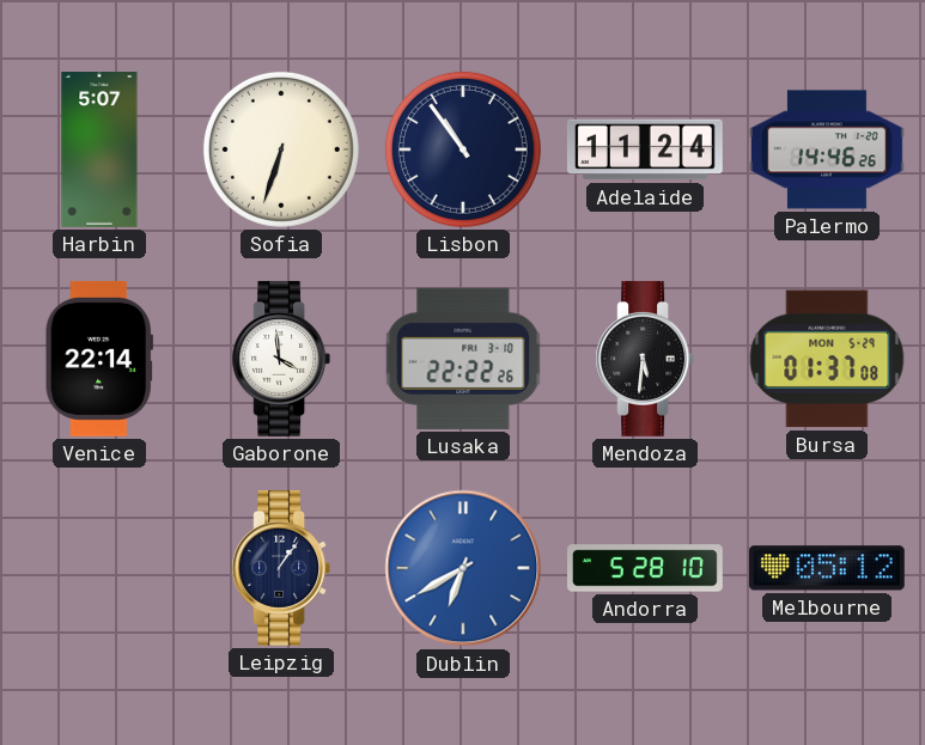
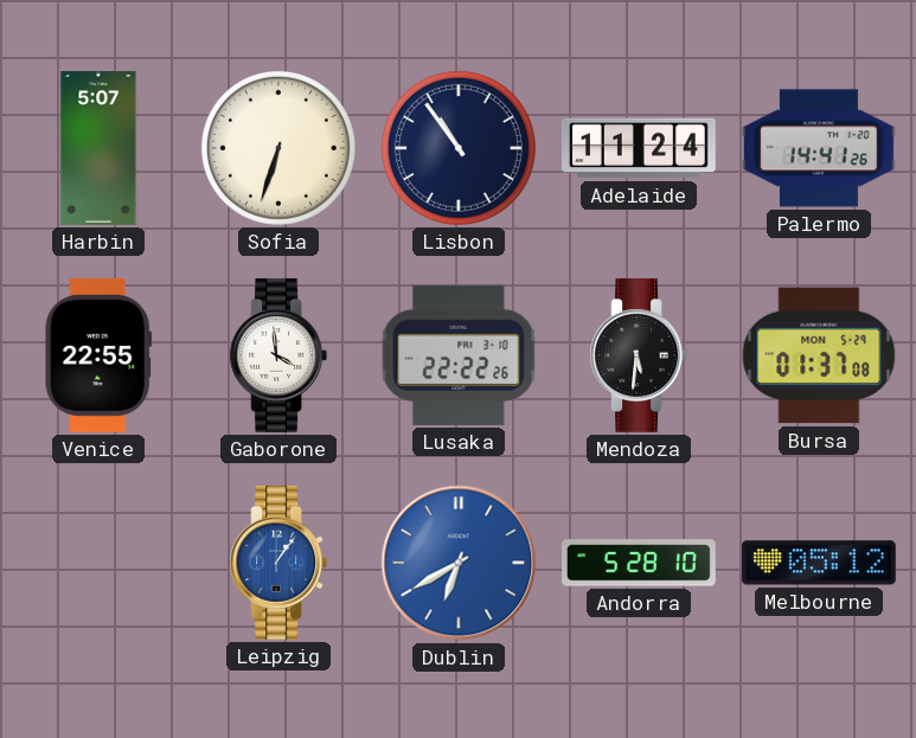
Palermo: 14:46 -> 14:41 (819, 148)
Venice: 22:14 -> 22:55 (98, 355)
Leipzig dial: navy -> blue (278, 563)
